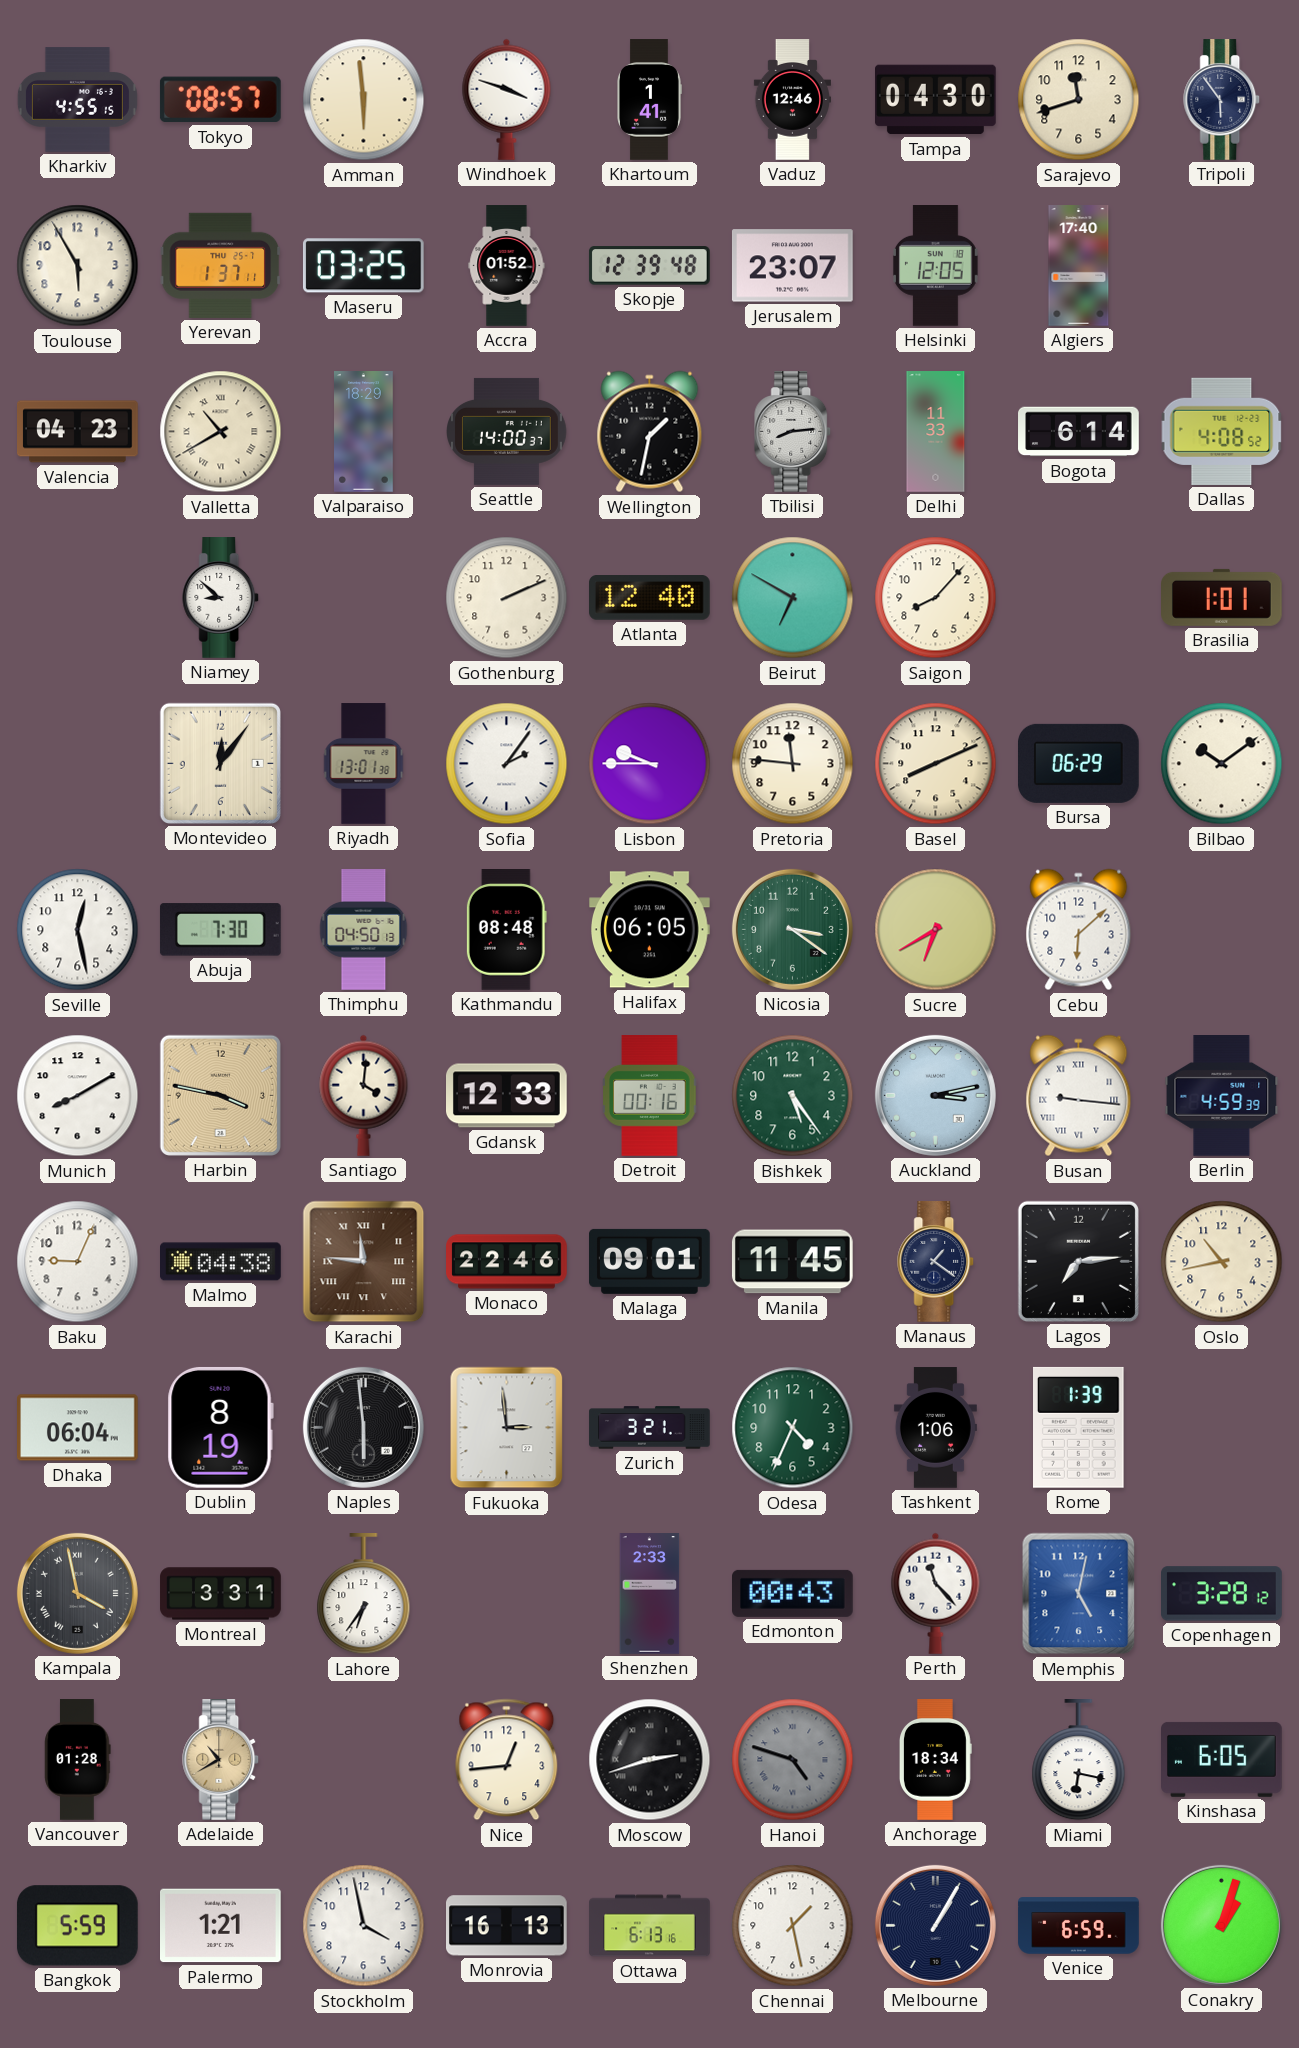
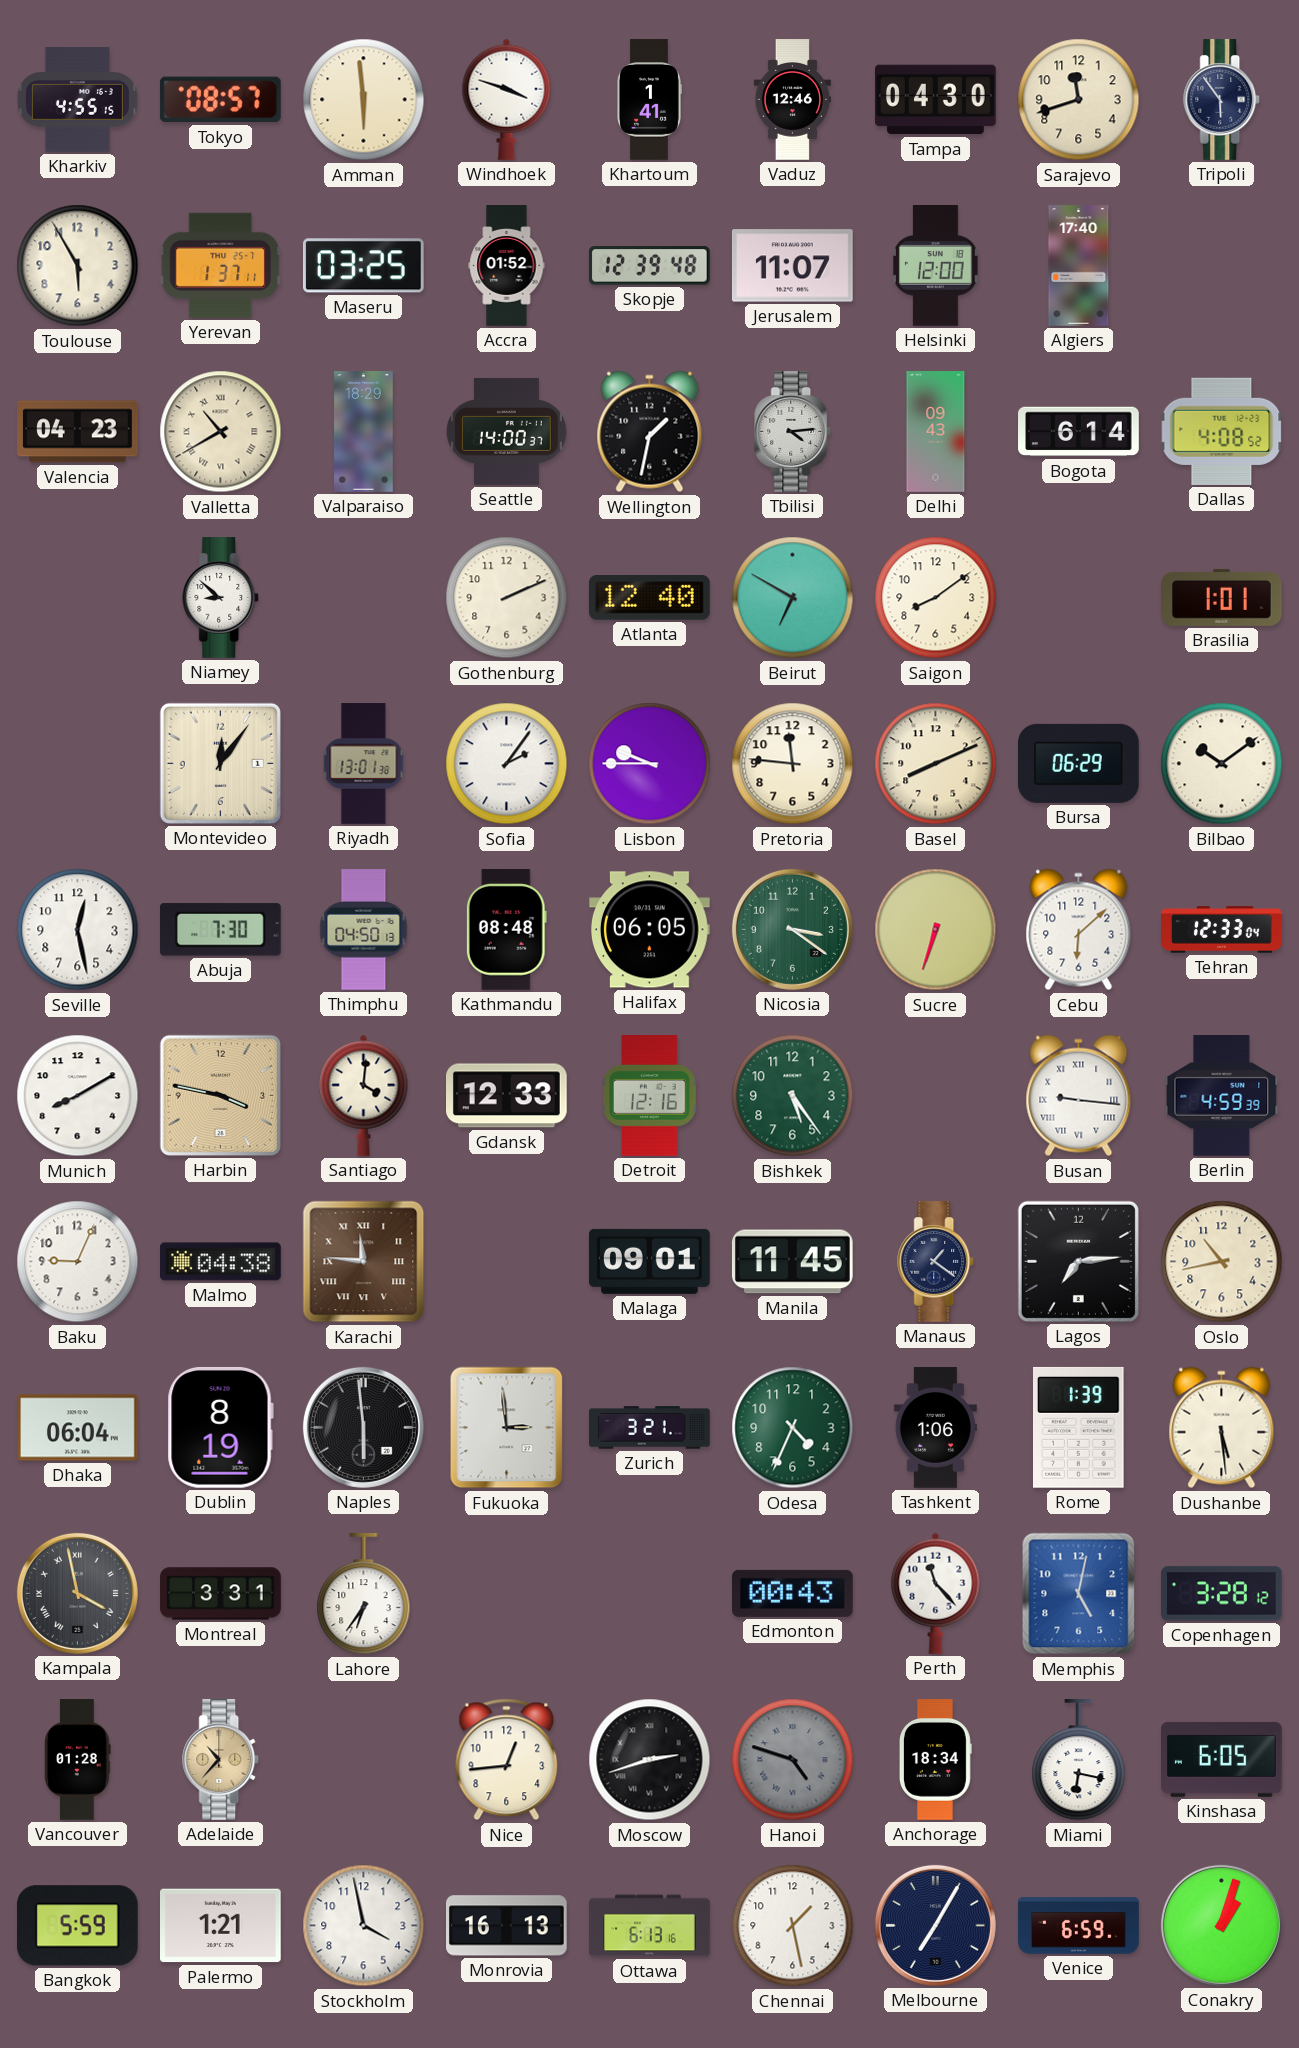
Jerusalem: 23:07 -> 11:07 (792, 266)
Helsinki: 12:05 -> 12:00 (935, 266)
Tbilisi: 8:14 -> 4:14 (793, 432)
Delhi: 11:33 -> 09:43 (936, 432)
Saigon: 8:07 -> 8:09 (936, 598)
Sucre: 6:40 -> 6:33 (936, 930)
Tehran: none -> 12:33 (1222, 930)
Detroit: 00:16 -> 12:16 (650, 1096)
Auckland: 3:13 -> none (935, 1095)
Monaco: 22:46 -> none (507, 1262)
Dushanbe: none -> 5:29 (1222, 1428)
Shenzhen: 2:33 -> none (650, 1594)
Adelaide: 10:40 -> 10:37 (221, 1760)
Melbourne: 1:05 -> 7:05 (935, 1925)
